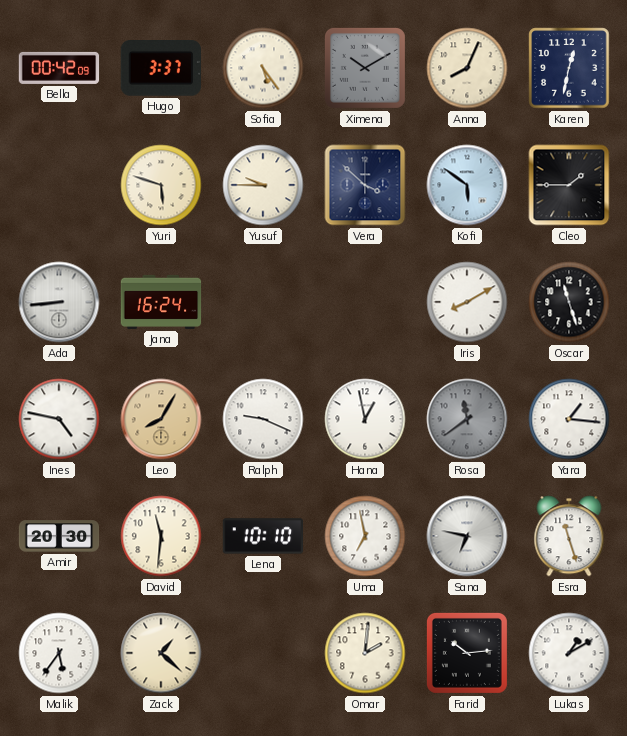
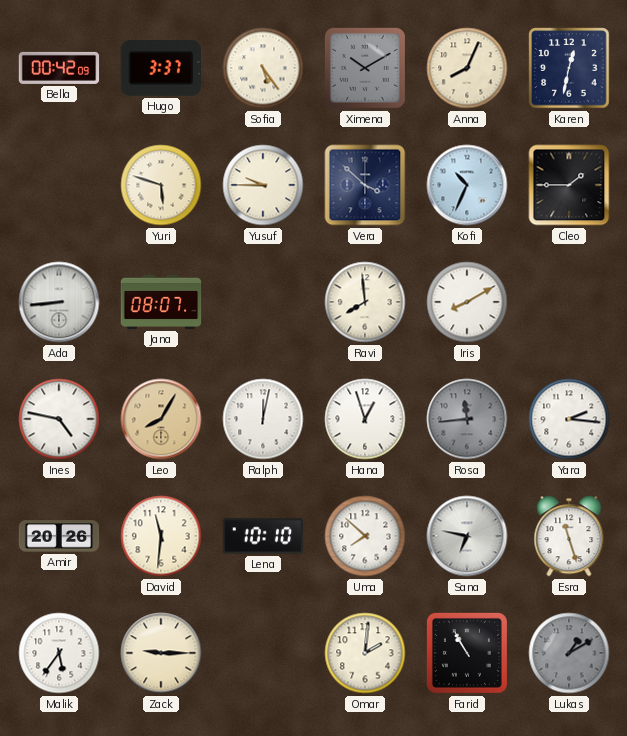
Kofi: 5:51 -> 10:34 (467, 185)
Jana: 16:24 -> 08:07 (161, 302)
Ravi: none -> 7:59 (365, 302)
Oscar: 11:27 -> none (569, 302)
Ralph: 9:19 -> 12:02 (263, 419)
Hana: 12:58 -> 12:57 (365, 419)
Rosa: 11:39 -> 11:44 (467, 419)
Yara: 1:16 -> 2:16 (569, 419)
Amir: 20:30 -> 20:26 (59, 536)
Uma: 6:58 -> 7:52 (365, 536)
Zack: 1:22 -> 9:15 (161, 653)
Farid: 10:14 -> 10:55 (467, 653)
Lukas dial: white -> grey (569, 653)
